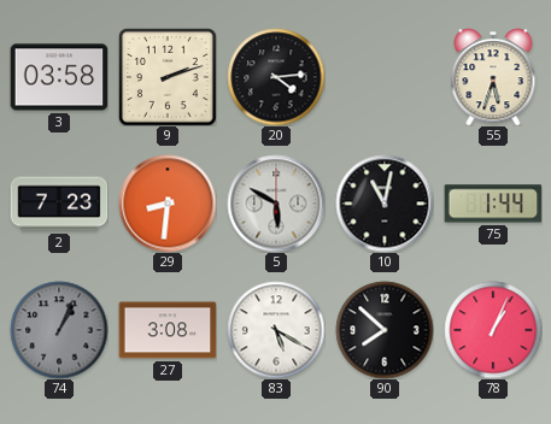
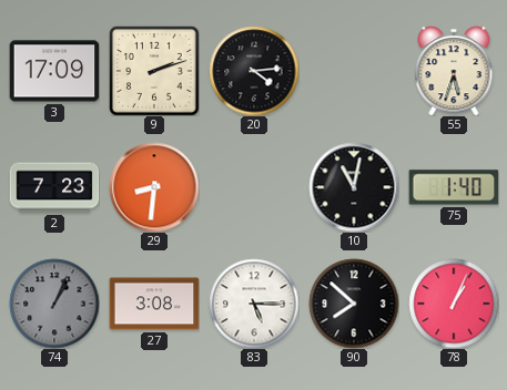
3: 03:58 -> 17:09 (54, 71)
5: 5:50 -> none (276, 204)
75: 1:44 -> 1:40 (454, 187)
83: 5:20 -> 5:15 (254, 304)
